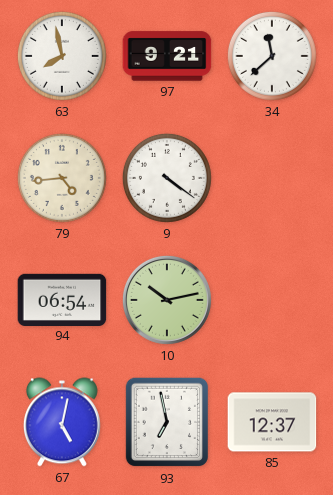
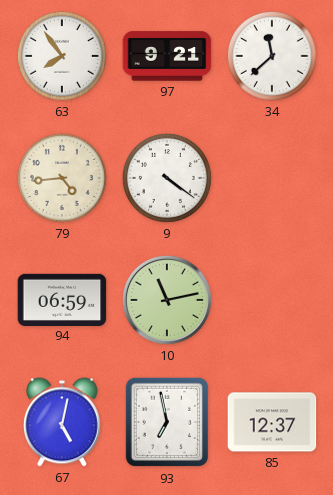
63: 7:58 -> 7:54 (62, 56)
94: 06:54 -> 06:59 (62, 299)
10: 10:13 -> 11:13 (167, 300)
